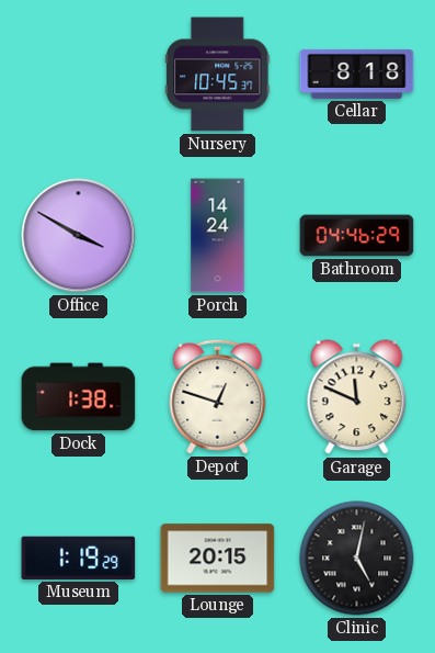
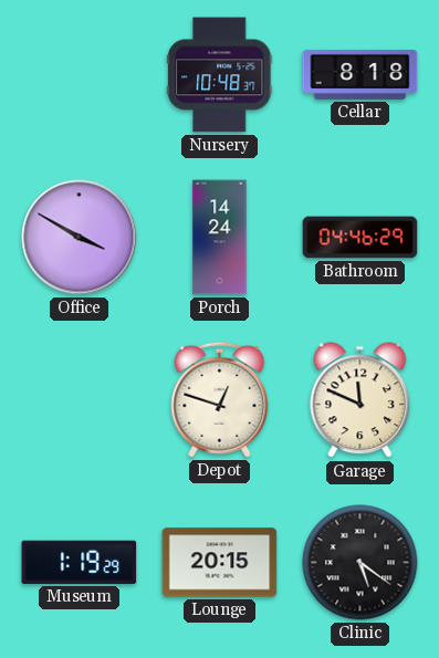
Nursery: 10:45 -> 10:48 (220, 75)
Dock: 1:38 -> none (79, 397)
Clinic: 5:02 -> 5:21 (360, 563)
